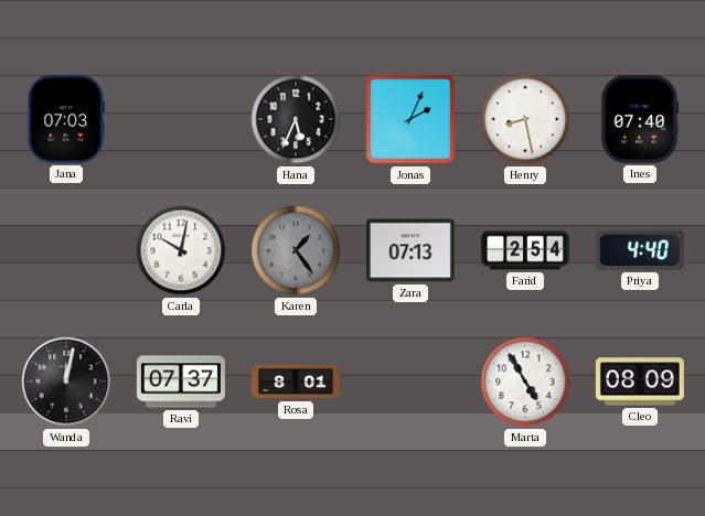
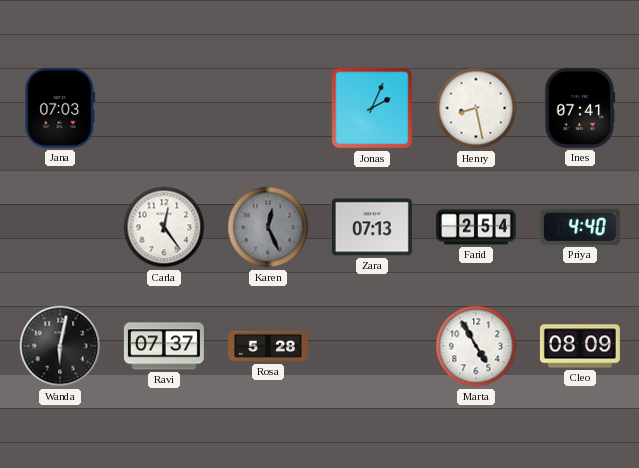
Hana: 5:34 -> none (296, 119)
Ines: 07:40 -> 07:41 (580, 108)
Carla: 10:02 -> 12:24 (164, 227)
Karen: 1:24 -> 12:26 (268, 227)
Wanda: 12:02 -> 6:02 (60, 346)
Rosa: 8:01 -> 5:28 (268, 346)
